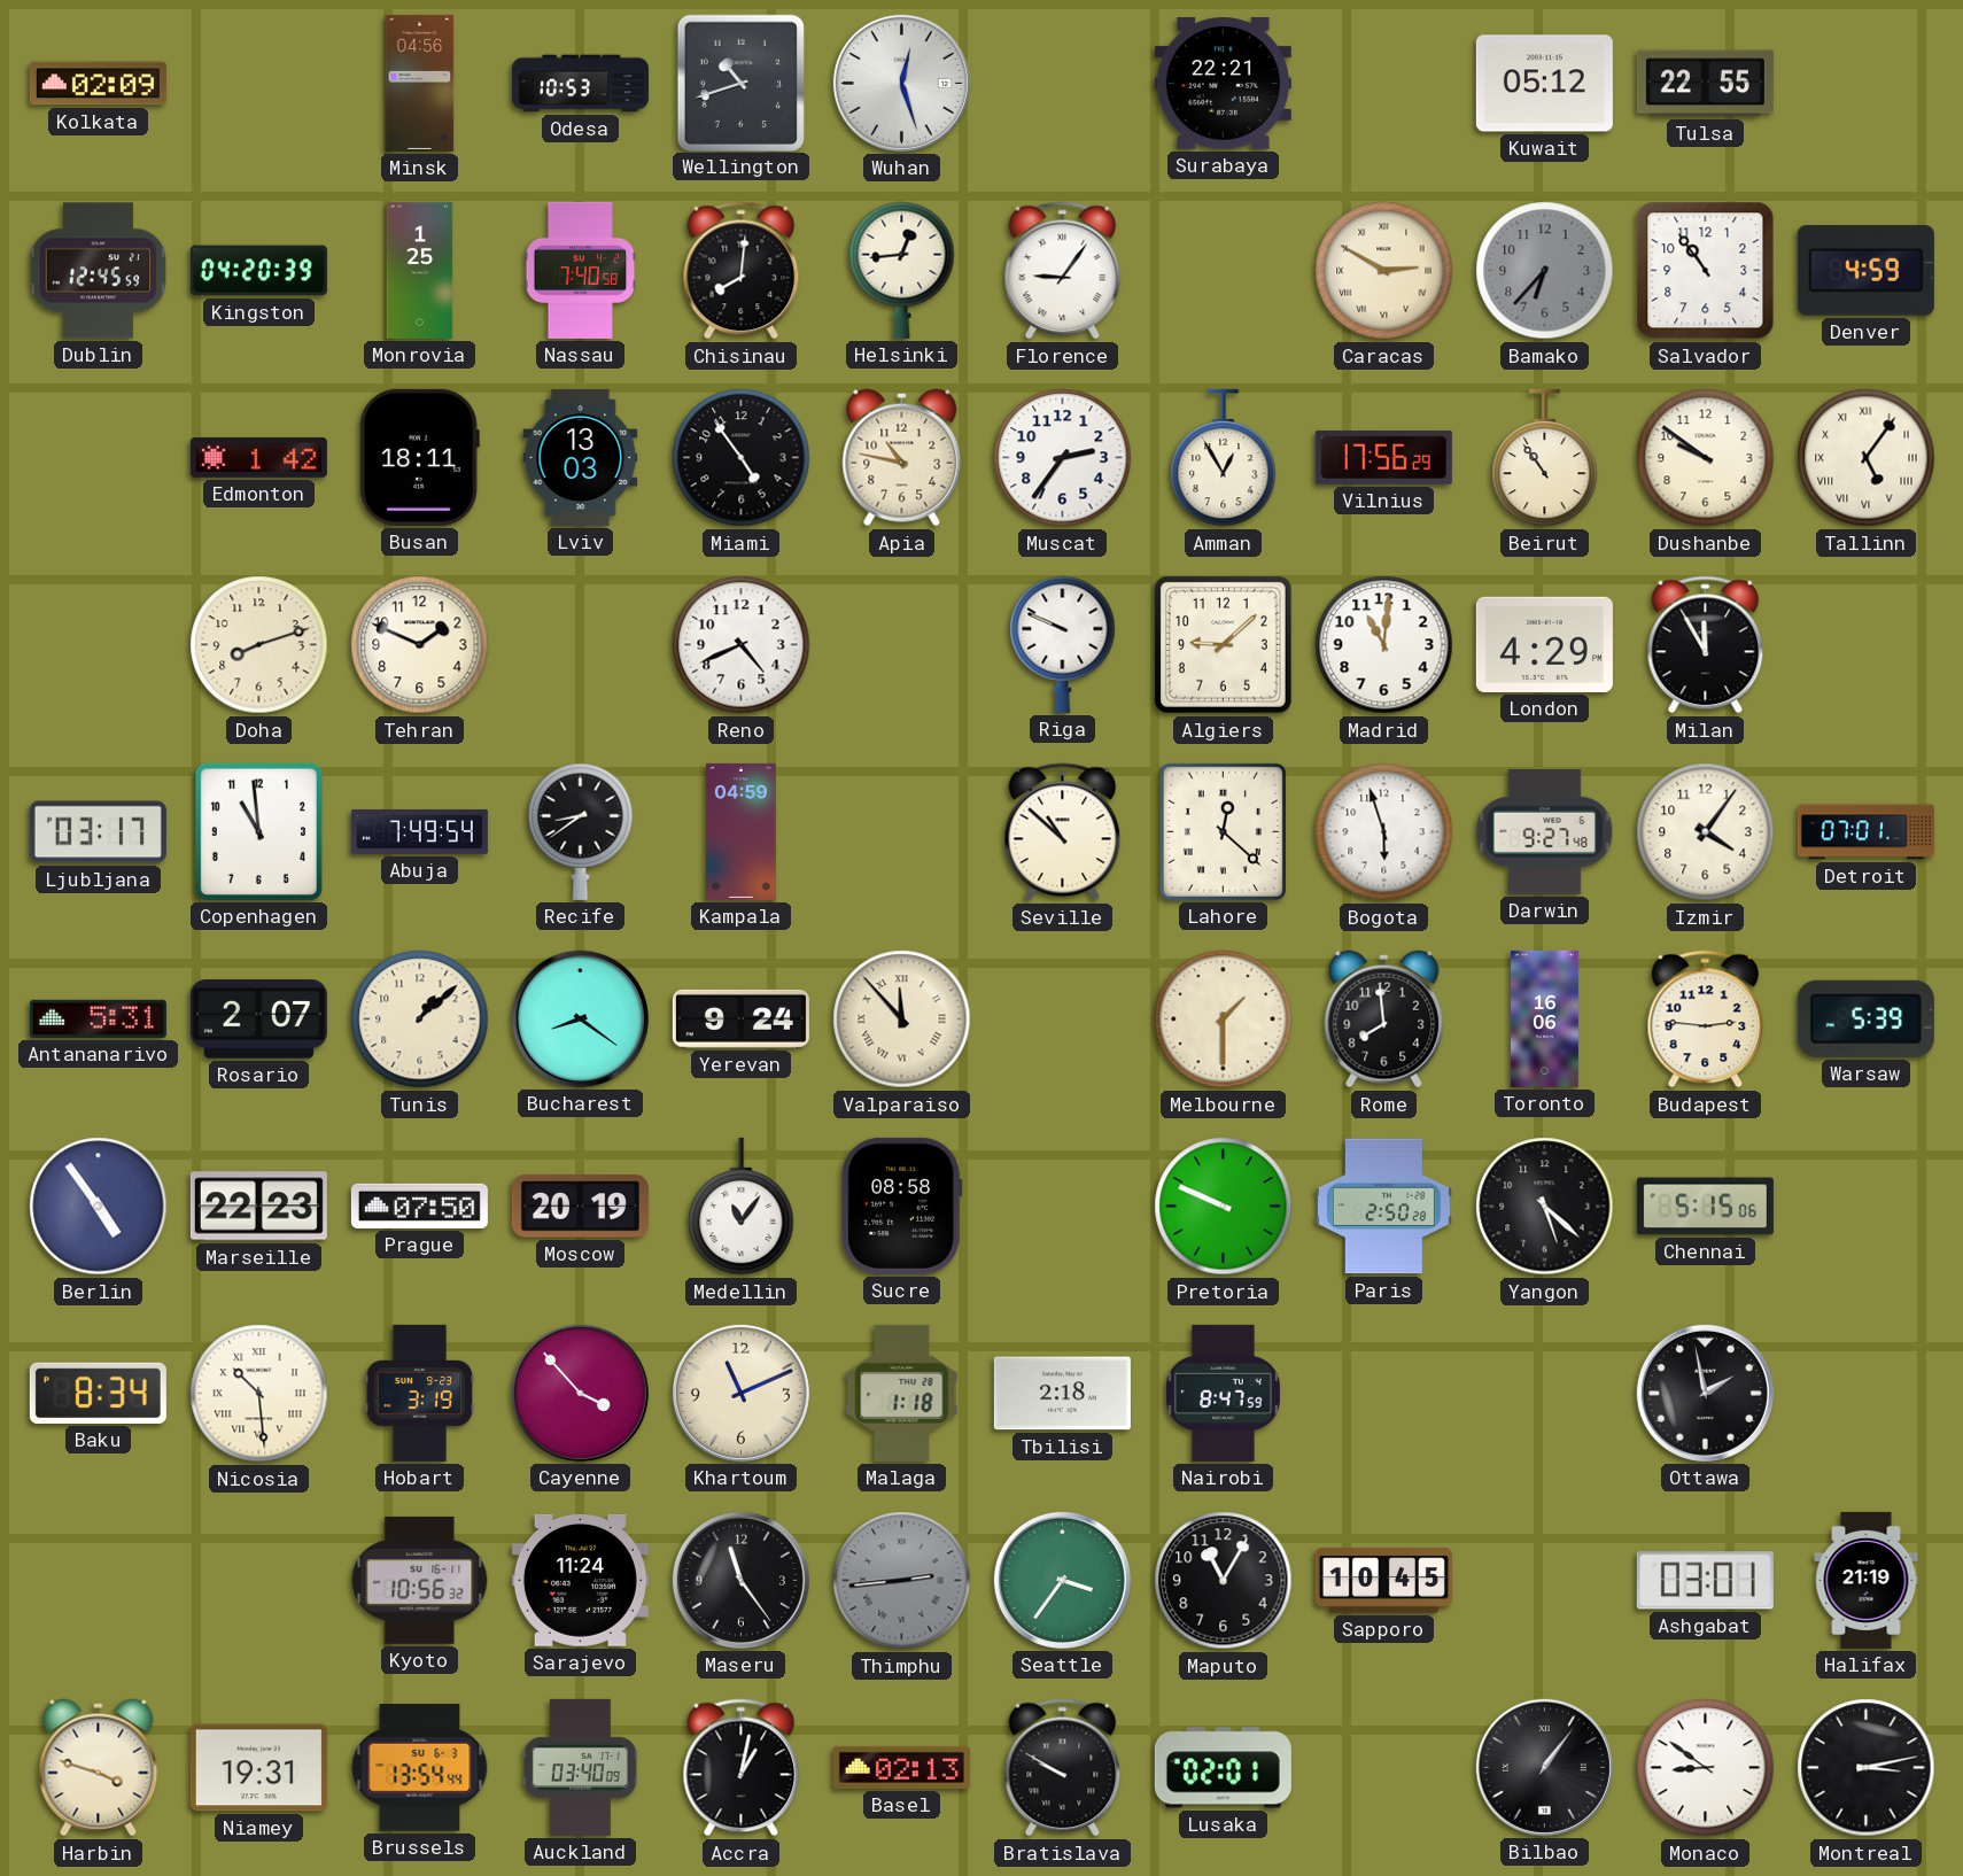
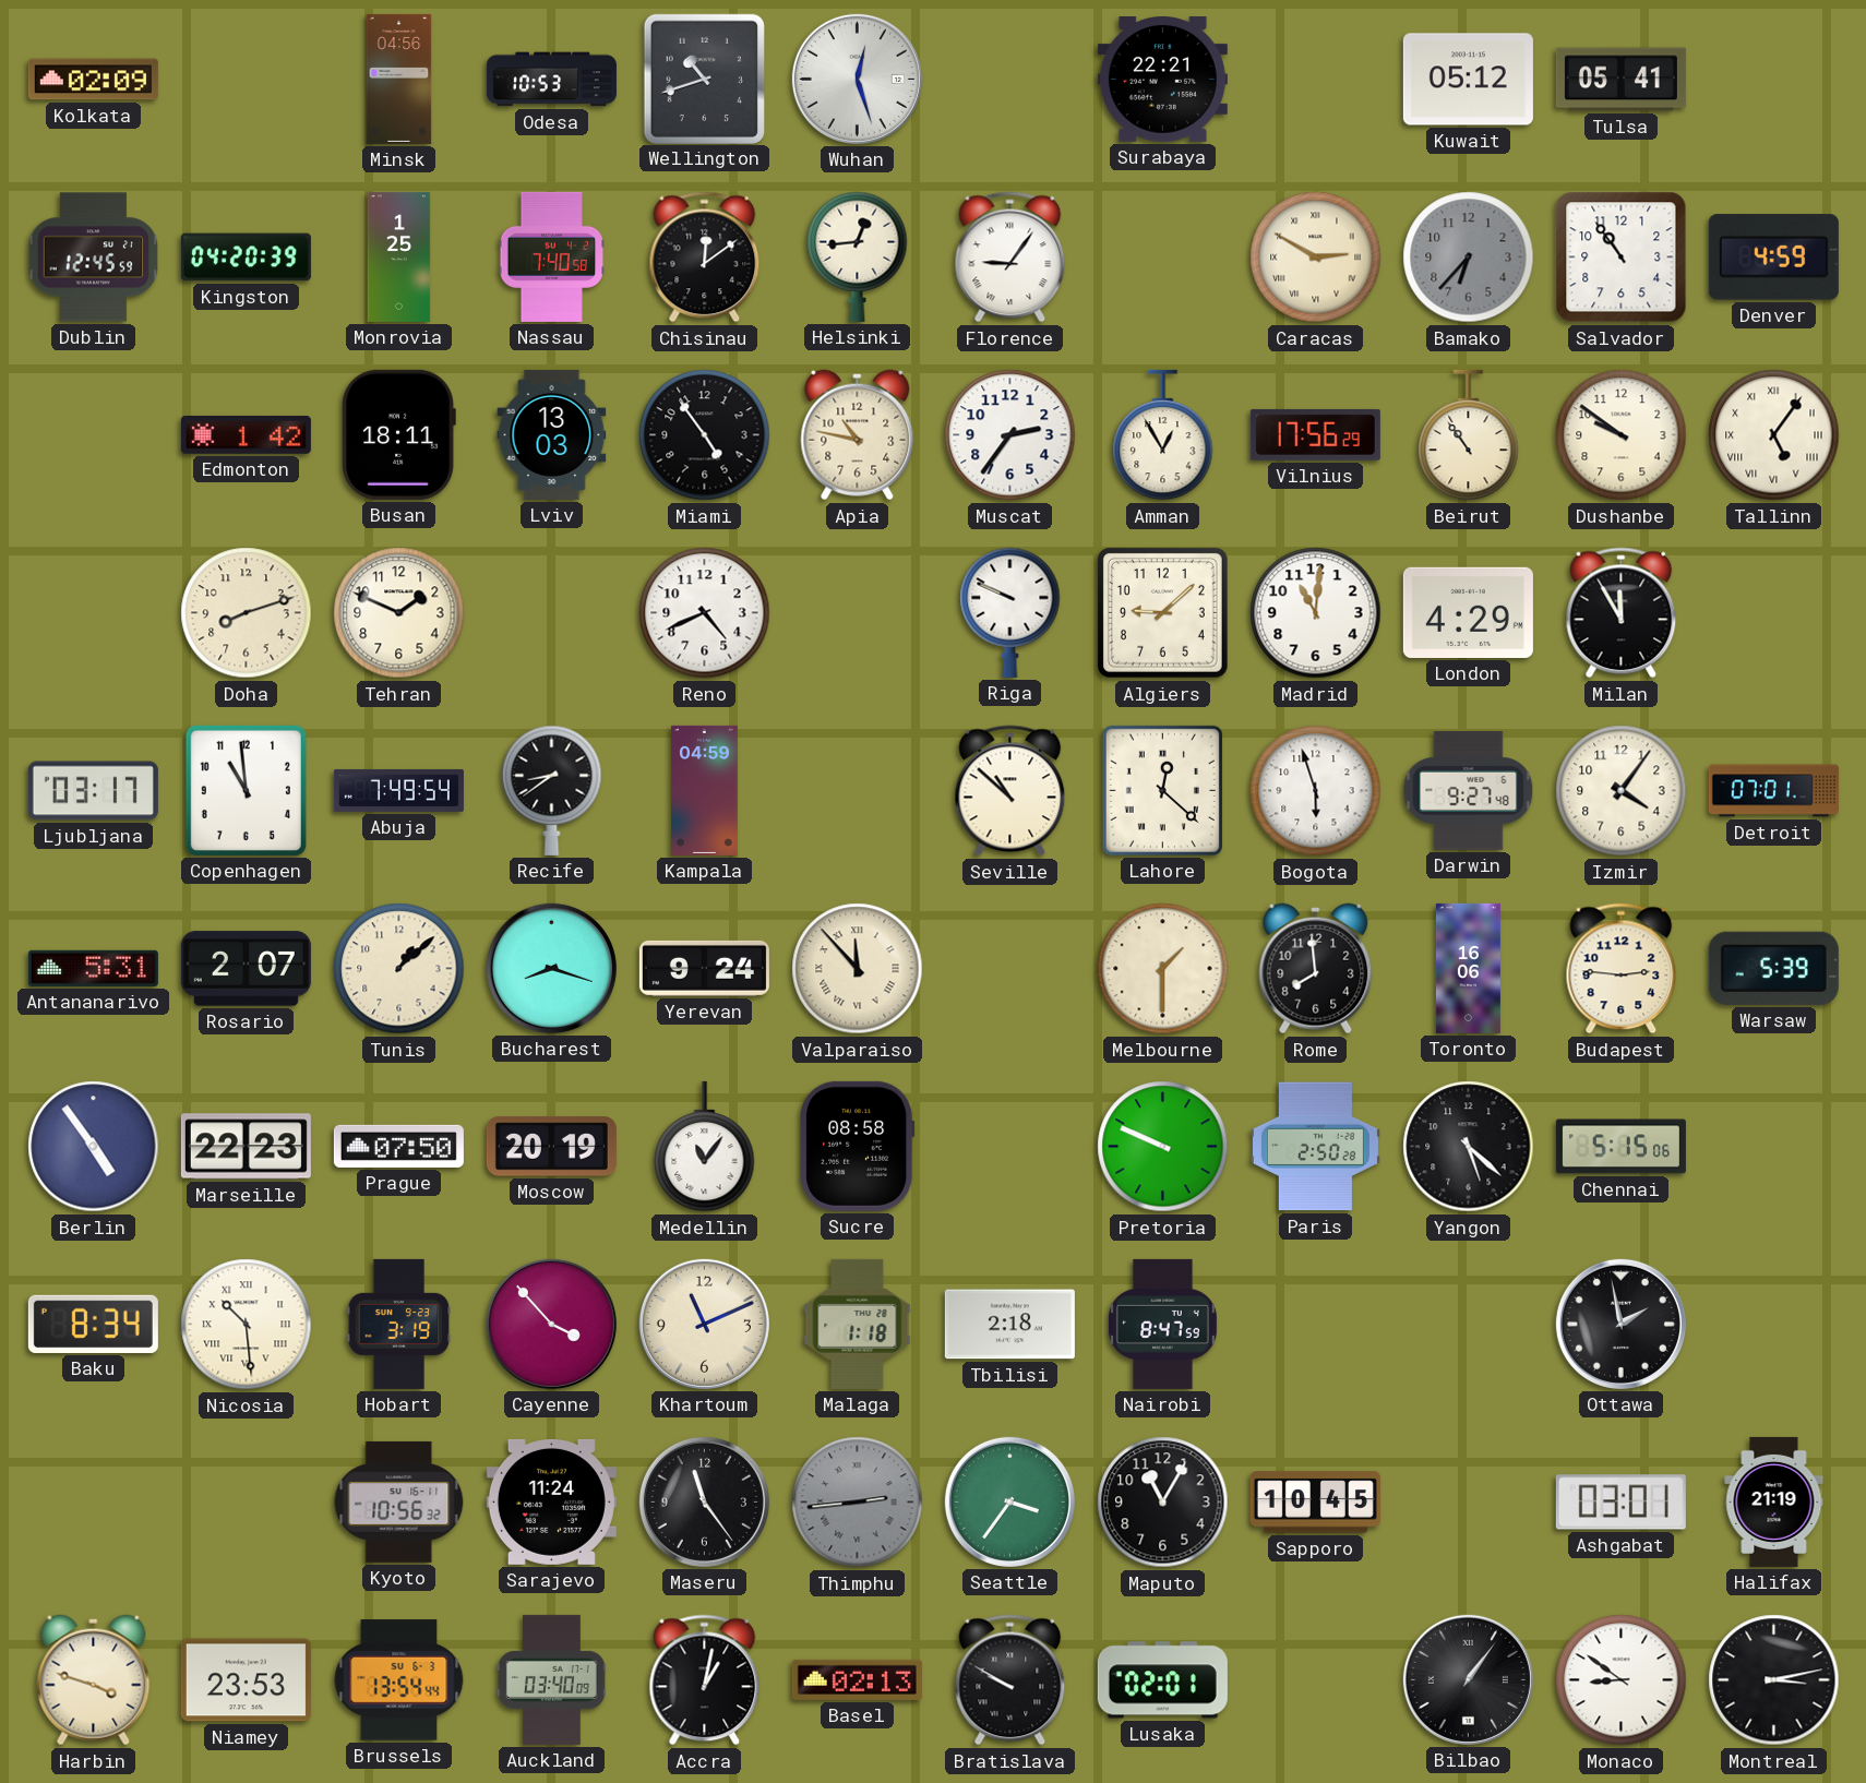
Tulsa: 22:55 -> 05:41 (1620, 80)
Chisinau: 8:01 -> 12:09 (705, 258)
Bucharest: 8:21 -> 8:18 (551, 968)
Niamey: 19:31 -> 23:53 (246, 1680)
